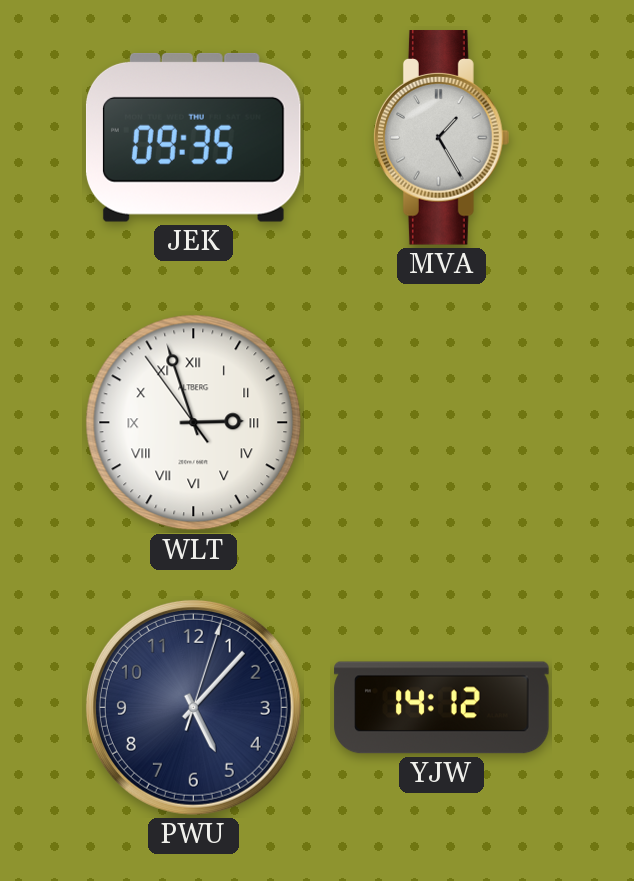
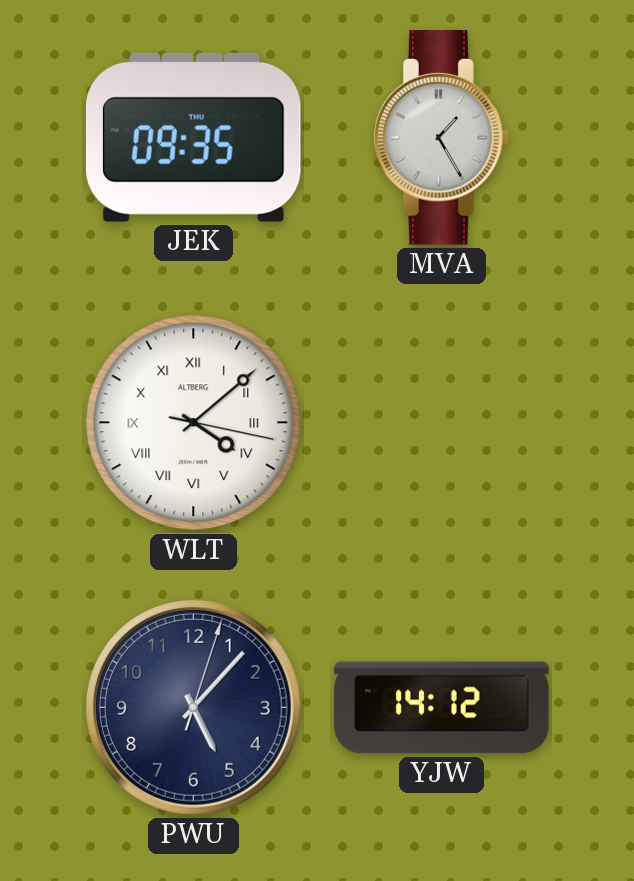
WLT: 2:56 -> 4:08 (194, 423)
